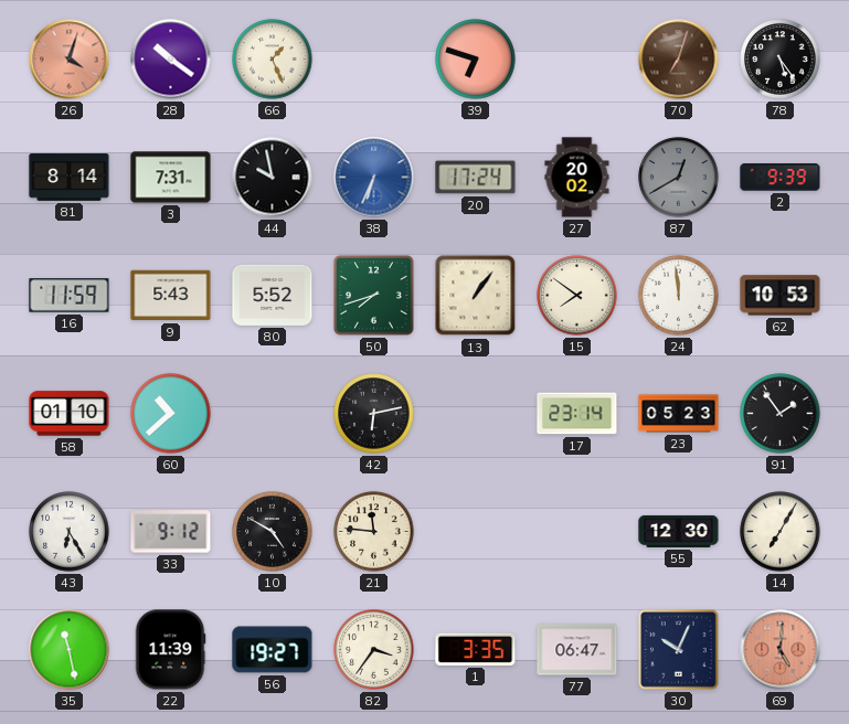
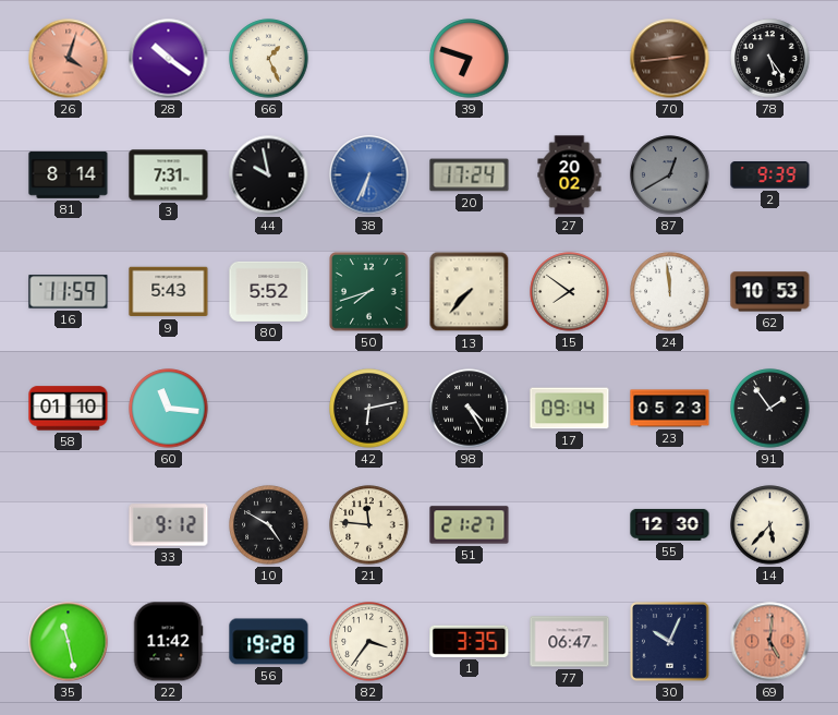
70: 7:03 -> 2:44 (670, 59)
13: 1:06 -> 7:37 (470, 292)
60: 10:38 -> 11:16 (169, 409)
98: none -> 4:25 (470, 409)
17: 23:14 -> 09:14 (570, 409)
43: 6:25 -> none (70, 532)
51: none -> 21:27 (470, 525)
14: 7:05 -> 5:37 (770, 525)
22: 11:39 -> 11:42 (168, 642)
56: 19:27 -> 19:28 (269, 642)
